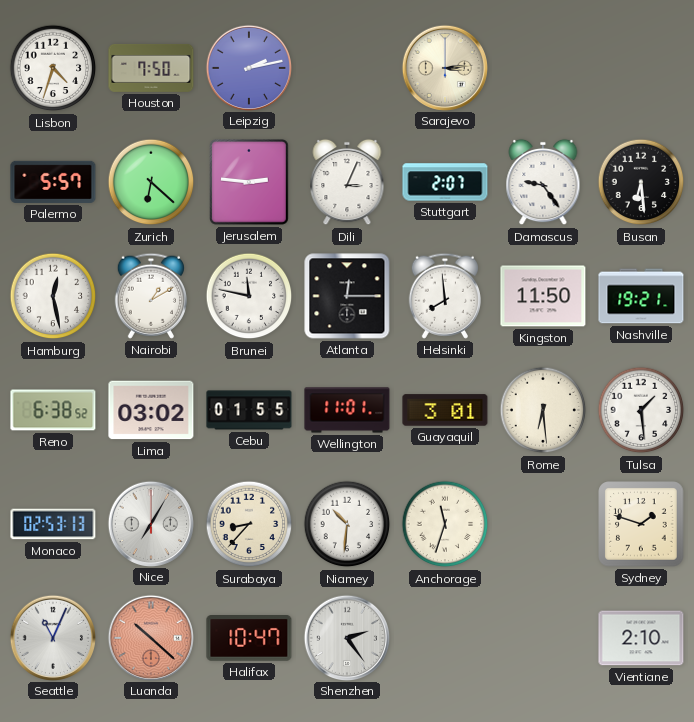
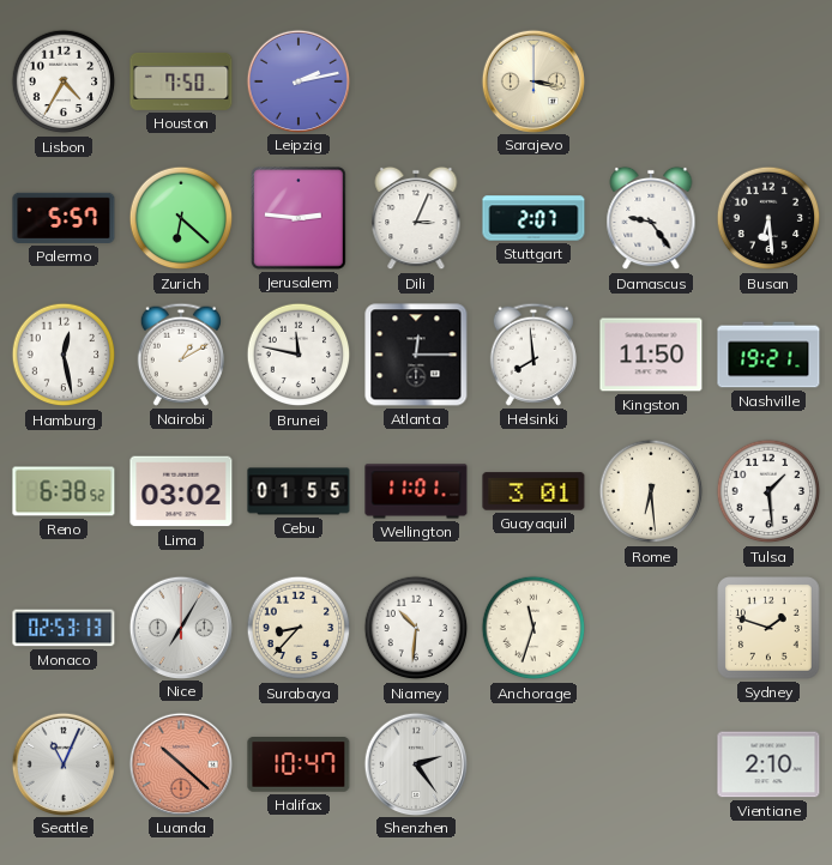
Lisbon: 4:33 -> 4:35 (64, 81)
Sarajevo: 3:14 -> 3:17 (532, 80)
